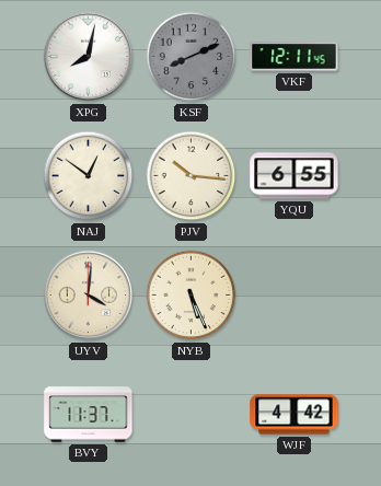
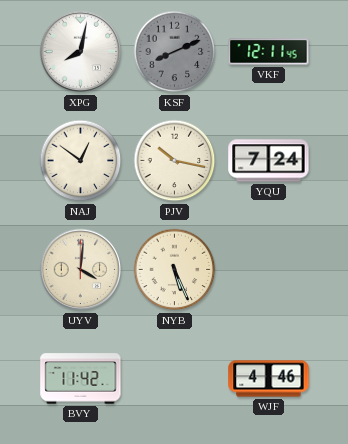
PJV: 10:16 -> 10:17 (175, 161)
YQU: 6:55 -> 7:24 (269, 161)
BVY: 11:37 -> 11:42 (81, 379)
WJF: 4:42 -> 4:46 (269, 379)
